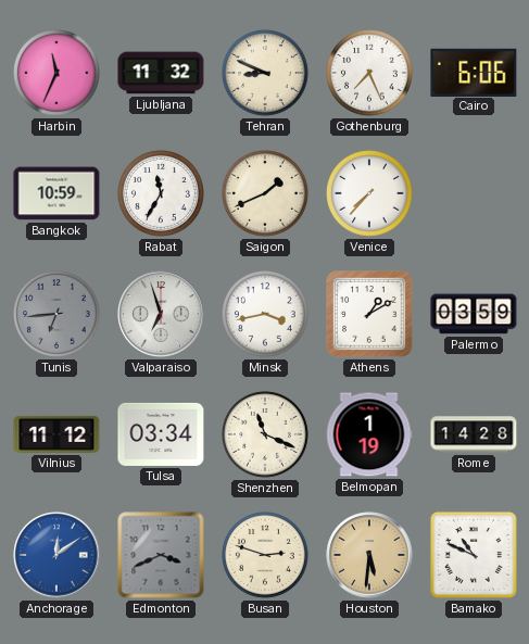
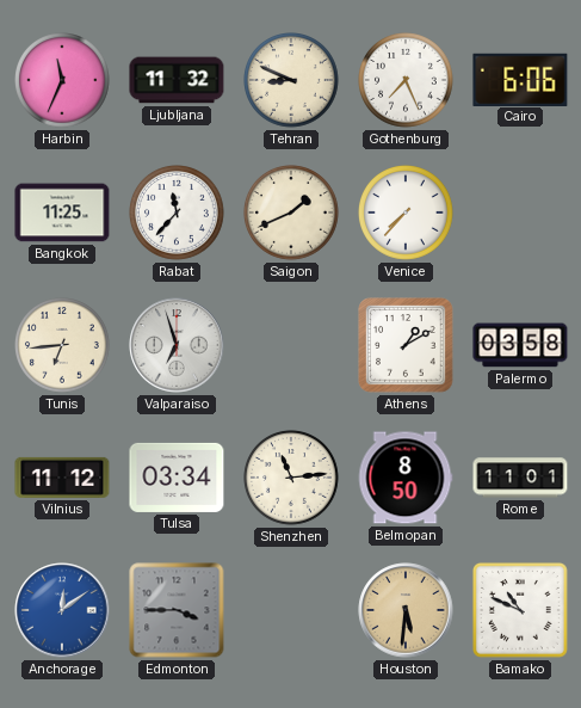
Bangkok: 10:59 -> 11:25 (62, 213)
Rabat: 11:35 -> 11:37 (178, 214)
Tunis dial: grey -> cream (63, 346)
Minsk: 3:43 -> none (266, 315)
Palermo: 03:59 -> 03:58 (520, 345)
Shenzhen: 11:19 -> 11:14 (292, 479)
Belmopan: 1:19 -> 8:50 (406, 478)
Rome: 14:28 -> 11:01 (520, 478)
Edmonton: 3:41 -> 3:45 (177, 610)
Busan: 2:48 -> none (266, 556)
